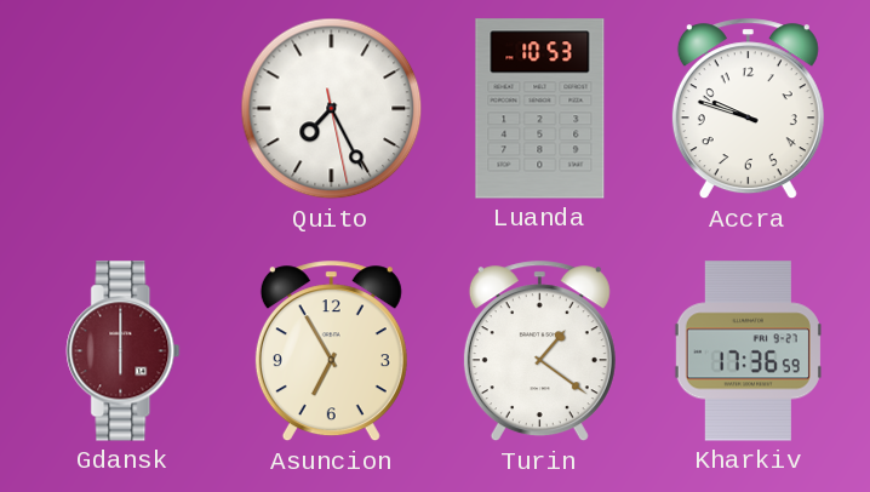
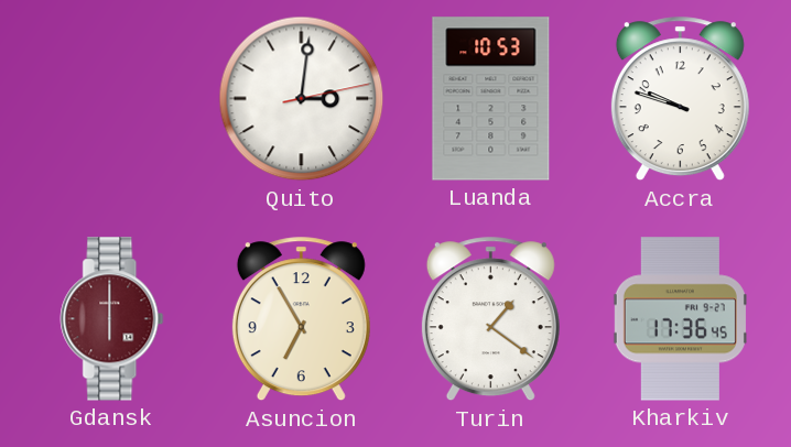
Quito: 7:25 -> 3:01 (302, 99)
Kharkiv: 17:36:59 -> 17:36:45 (680, 319)
